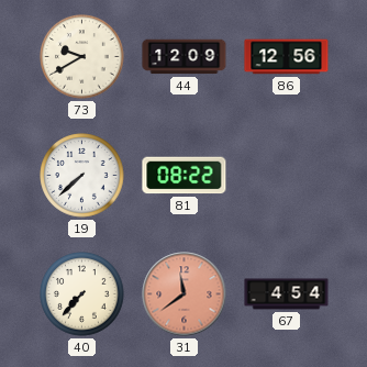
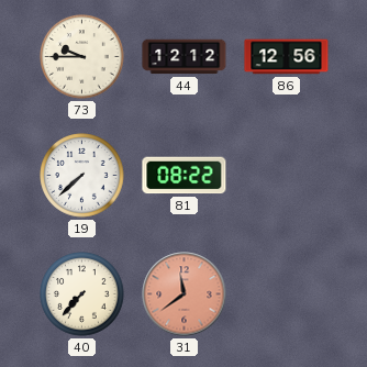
73: 9:40 -> 9:45 (82, 57)
44: 12:09 -> 12:12 (185, 57)
67: 4:54 -> none (287, 294)
